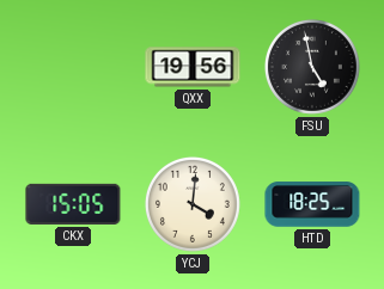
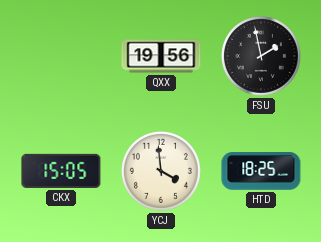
FSU: 4:58 -> 1:58 (261, 56)
YCJ: 4:01 -> 3:59 (161, 171)
